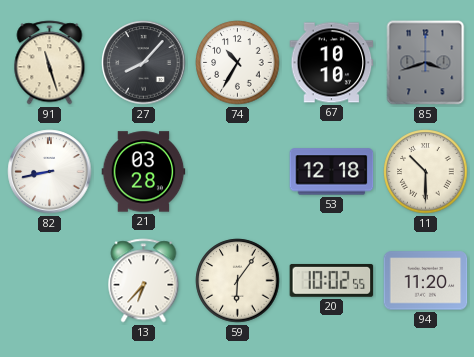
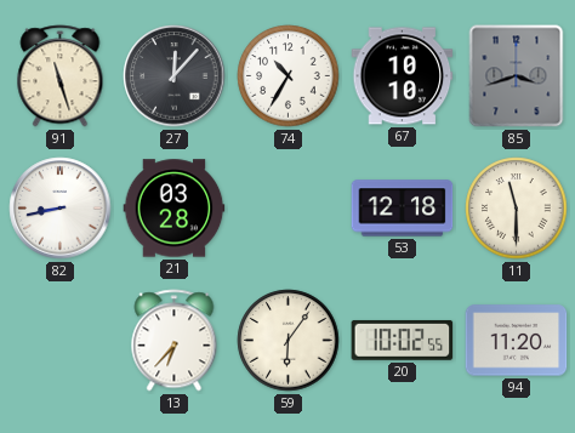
27: 8:07 -> 12:07 (175, 76)
11: 10:30 -> 11:30 (517, 209)
